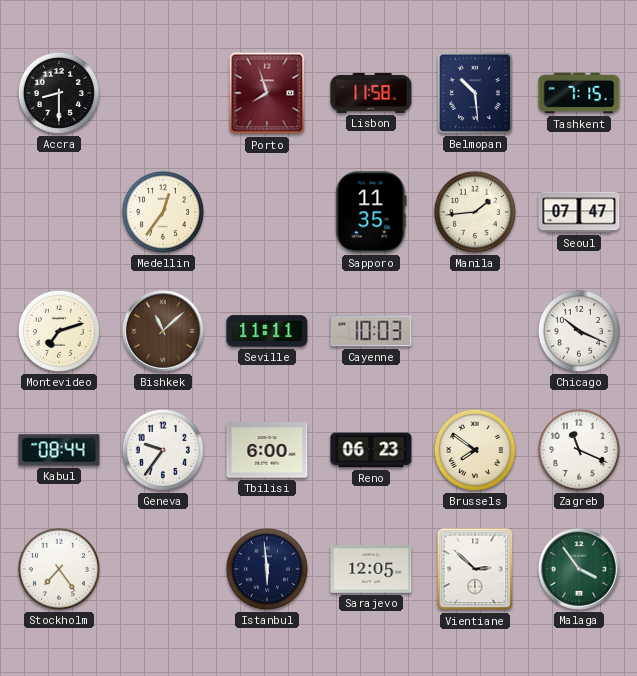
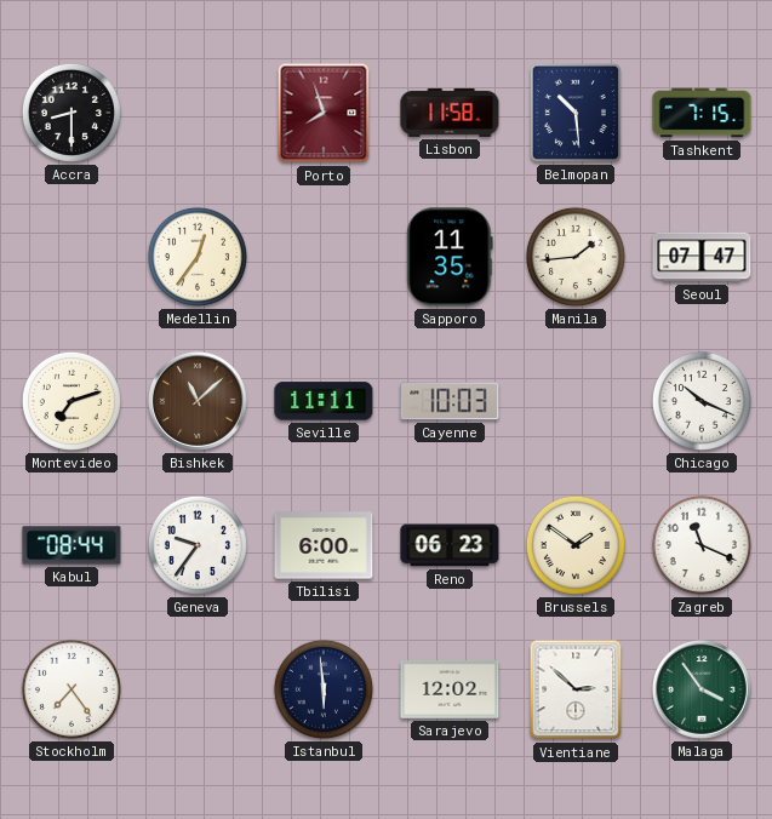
Brussels: 7:51 -> 1:51 (576, 545)
Sarajevo: 12:05 -> 12:02 (450, 691)
